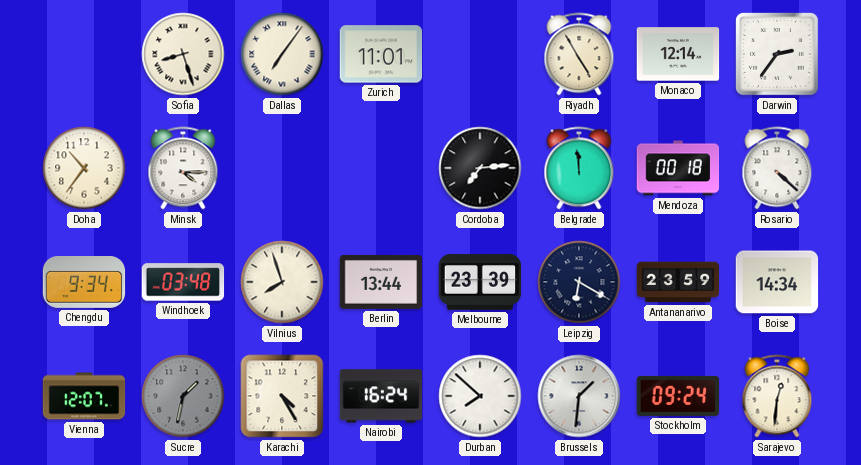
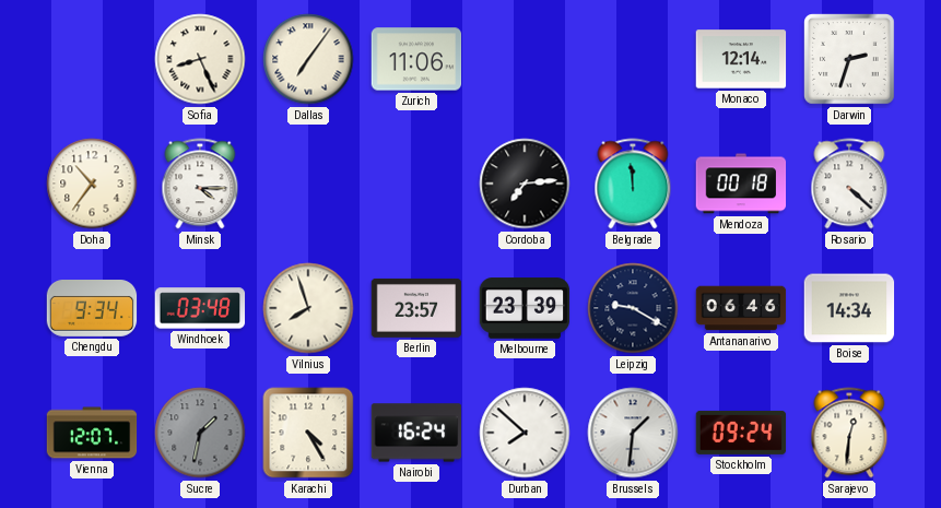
Sofia: 8:27 -> 8:26 (200, 59)
Zurich: 11:01 -> 11:06 (416, 59)
Riyadh: 4:55 -> none (579, 54)
Darwin: 2:36 -> 2:33 (850, 60)
Berlin: 13:44 -> 23:57 (416, 308)
Leipzig: 6:20 -> 9:20 (633, 308)
Antananarivo: 23:59 -> 06:46 (741, 308)
